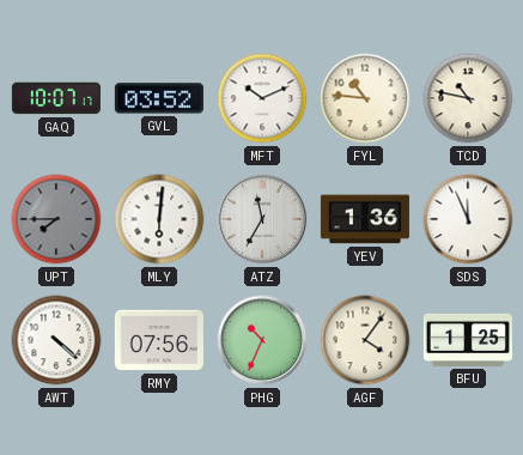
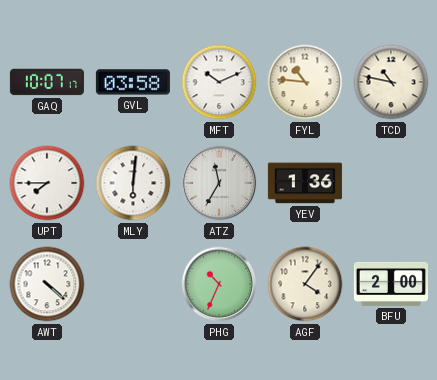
GVL: 03:52 -> 03:58 (133, 82)
UPT dial: grey -> white (47, 183)
SDS: 11:56 -> none (468, 219)
RMY: 07:56 -> none (159, 340)
BFU: 1:25 -> 2:00 (391, 284)
